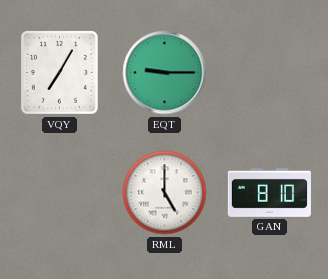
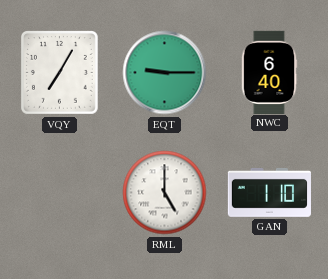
NWC: none -> 6:40 (269, 72)
GAN: 8:10 -> 1:10 (269, 192)
